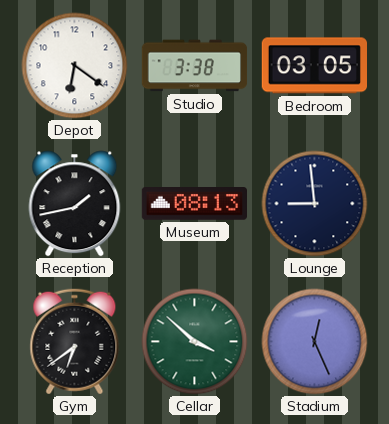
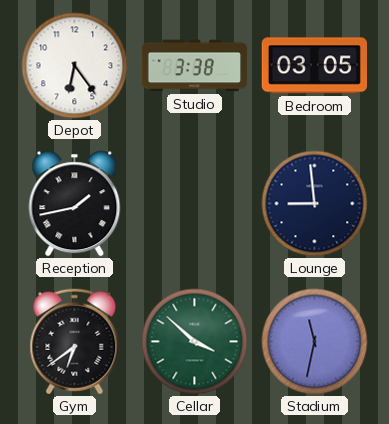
Depot: 6:21 -> 6:24 (75, 66)
Museum: 08:13 -> none (194, 204)
Stadium: 12:26 -> 11:32 (315, 342)
